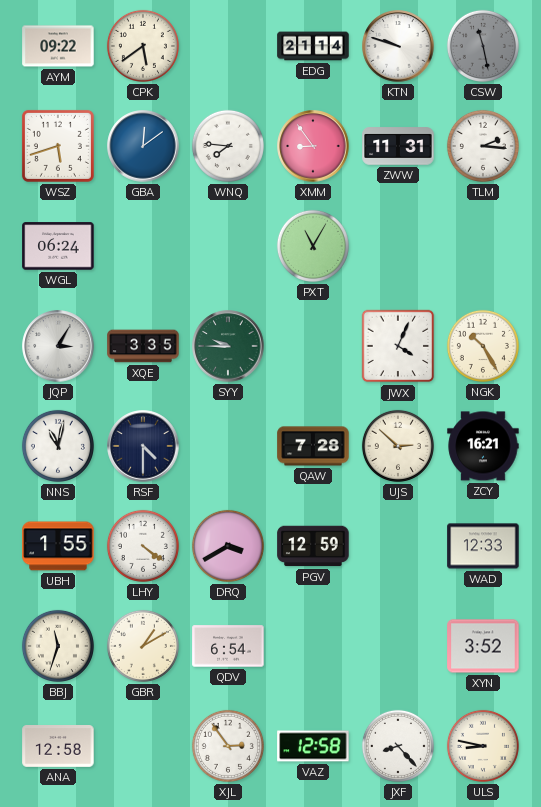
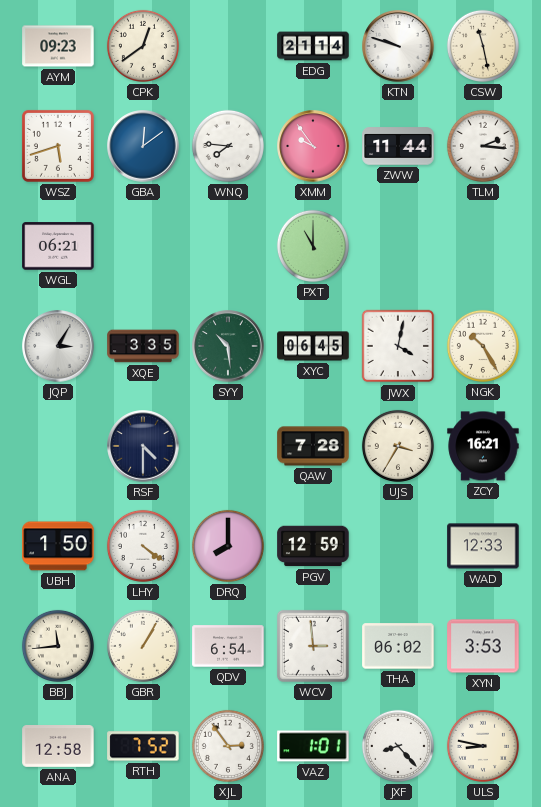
AYM: 09:22 -> 09:23 (58, 46)
CPK: 5:39 -> 12:39 (143, 46)
CSW dial: grey -> cream (483, 46)
XMM: 8:54 -> 9:54 (313, 146)
ZWW: 11:31 -> 11:44 (398, 146)
WGL: 06:24 -> 06:21 (58, 246)
PXT: 11:05 -> 11:00 (313, 246)
SYY: 9:45 -> 10:29 (228, 346)
XYC: none -> 06:45 (313, 346)
JWX: 4:04 -> 4:02 (398, 346)
NNS: 11:02 -> none (58, 446)
UJS: 2:52 -> 3:35 (398, 446)
UBH: 1:55 -> 1:50 (58, 546)
DRQ: 3:40 -> 8:00 (228, 546)
BBJ: 11:33 -> 11:44 (58, 646)
GBR: 1:10 -> 1:05 (143, 646)
WCV: none -> 2:59 (313, 646)
THA: none -> 06:02 (398, 646)
XYN: 3:52 -> 3:53 (483, 646)
RTH: none -> 7:52 (143, 746)
VAZ: 12:58 -> 1:01 (313, 746)
